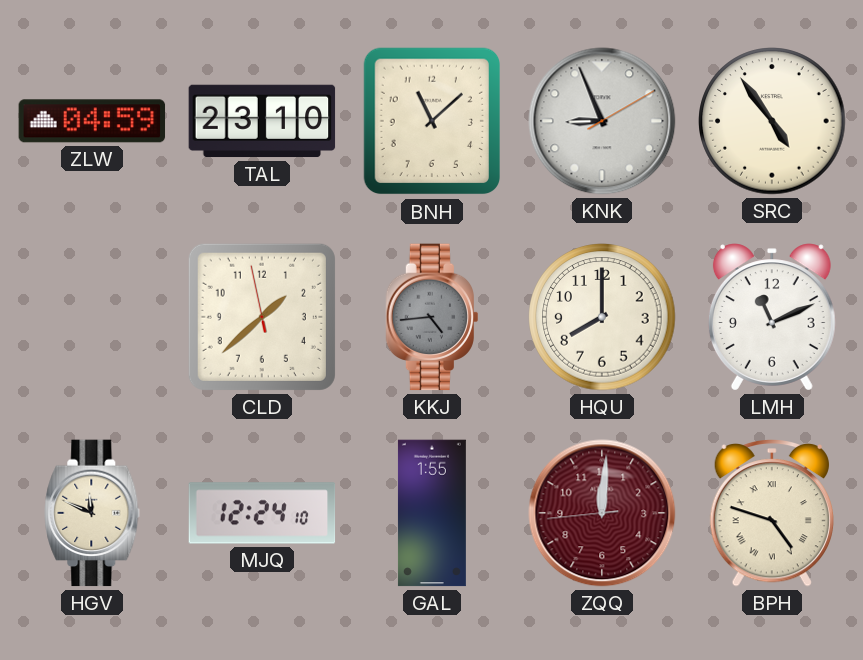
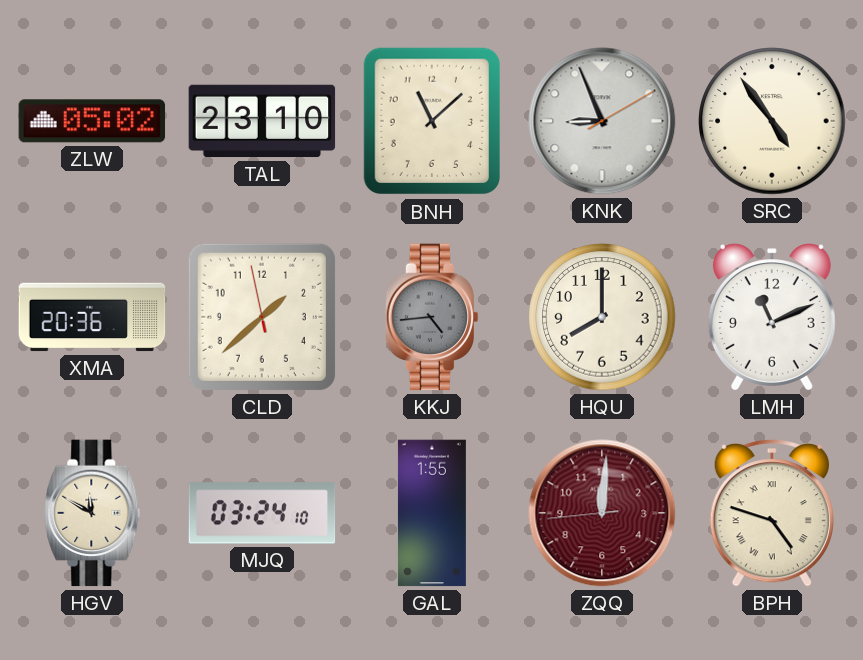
ZLW: 04:59 -> 05:02 (92, 121)
XMA: none -> 20:36 (92, 317)
HGV: 11:49 -> 11:50 (92, 513)
MJQ: 12:24 -> 03:24 (262, 513)
